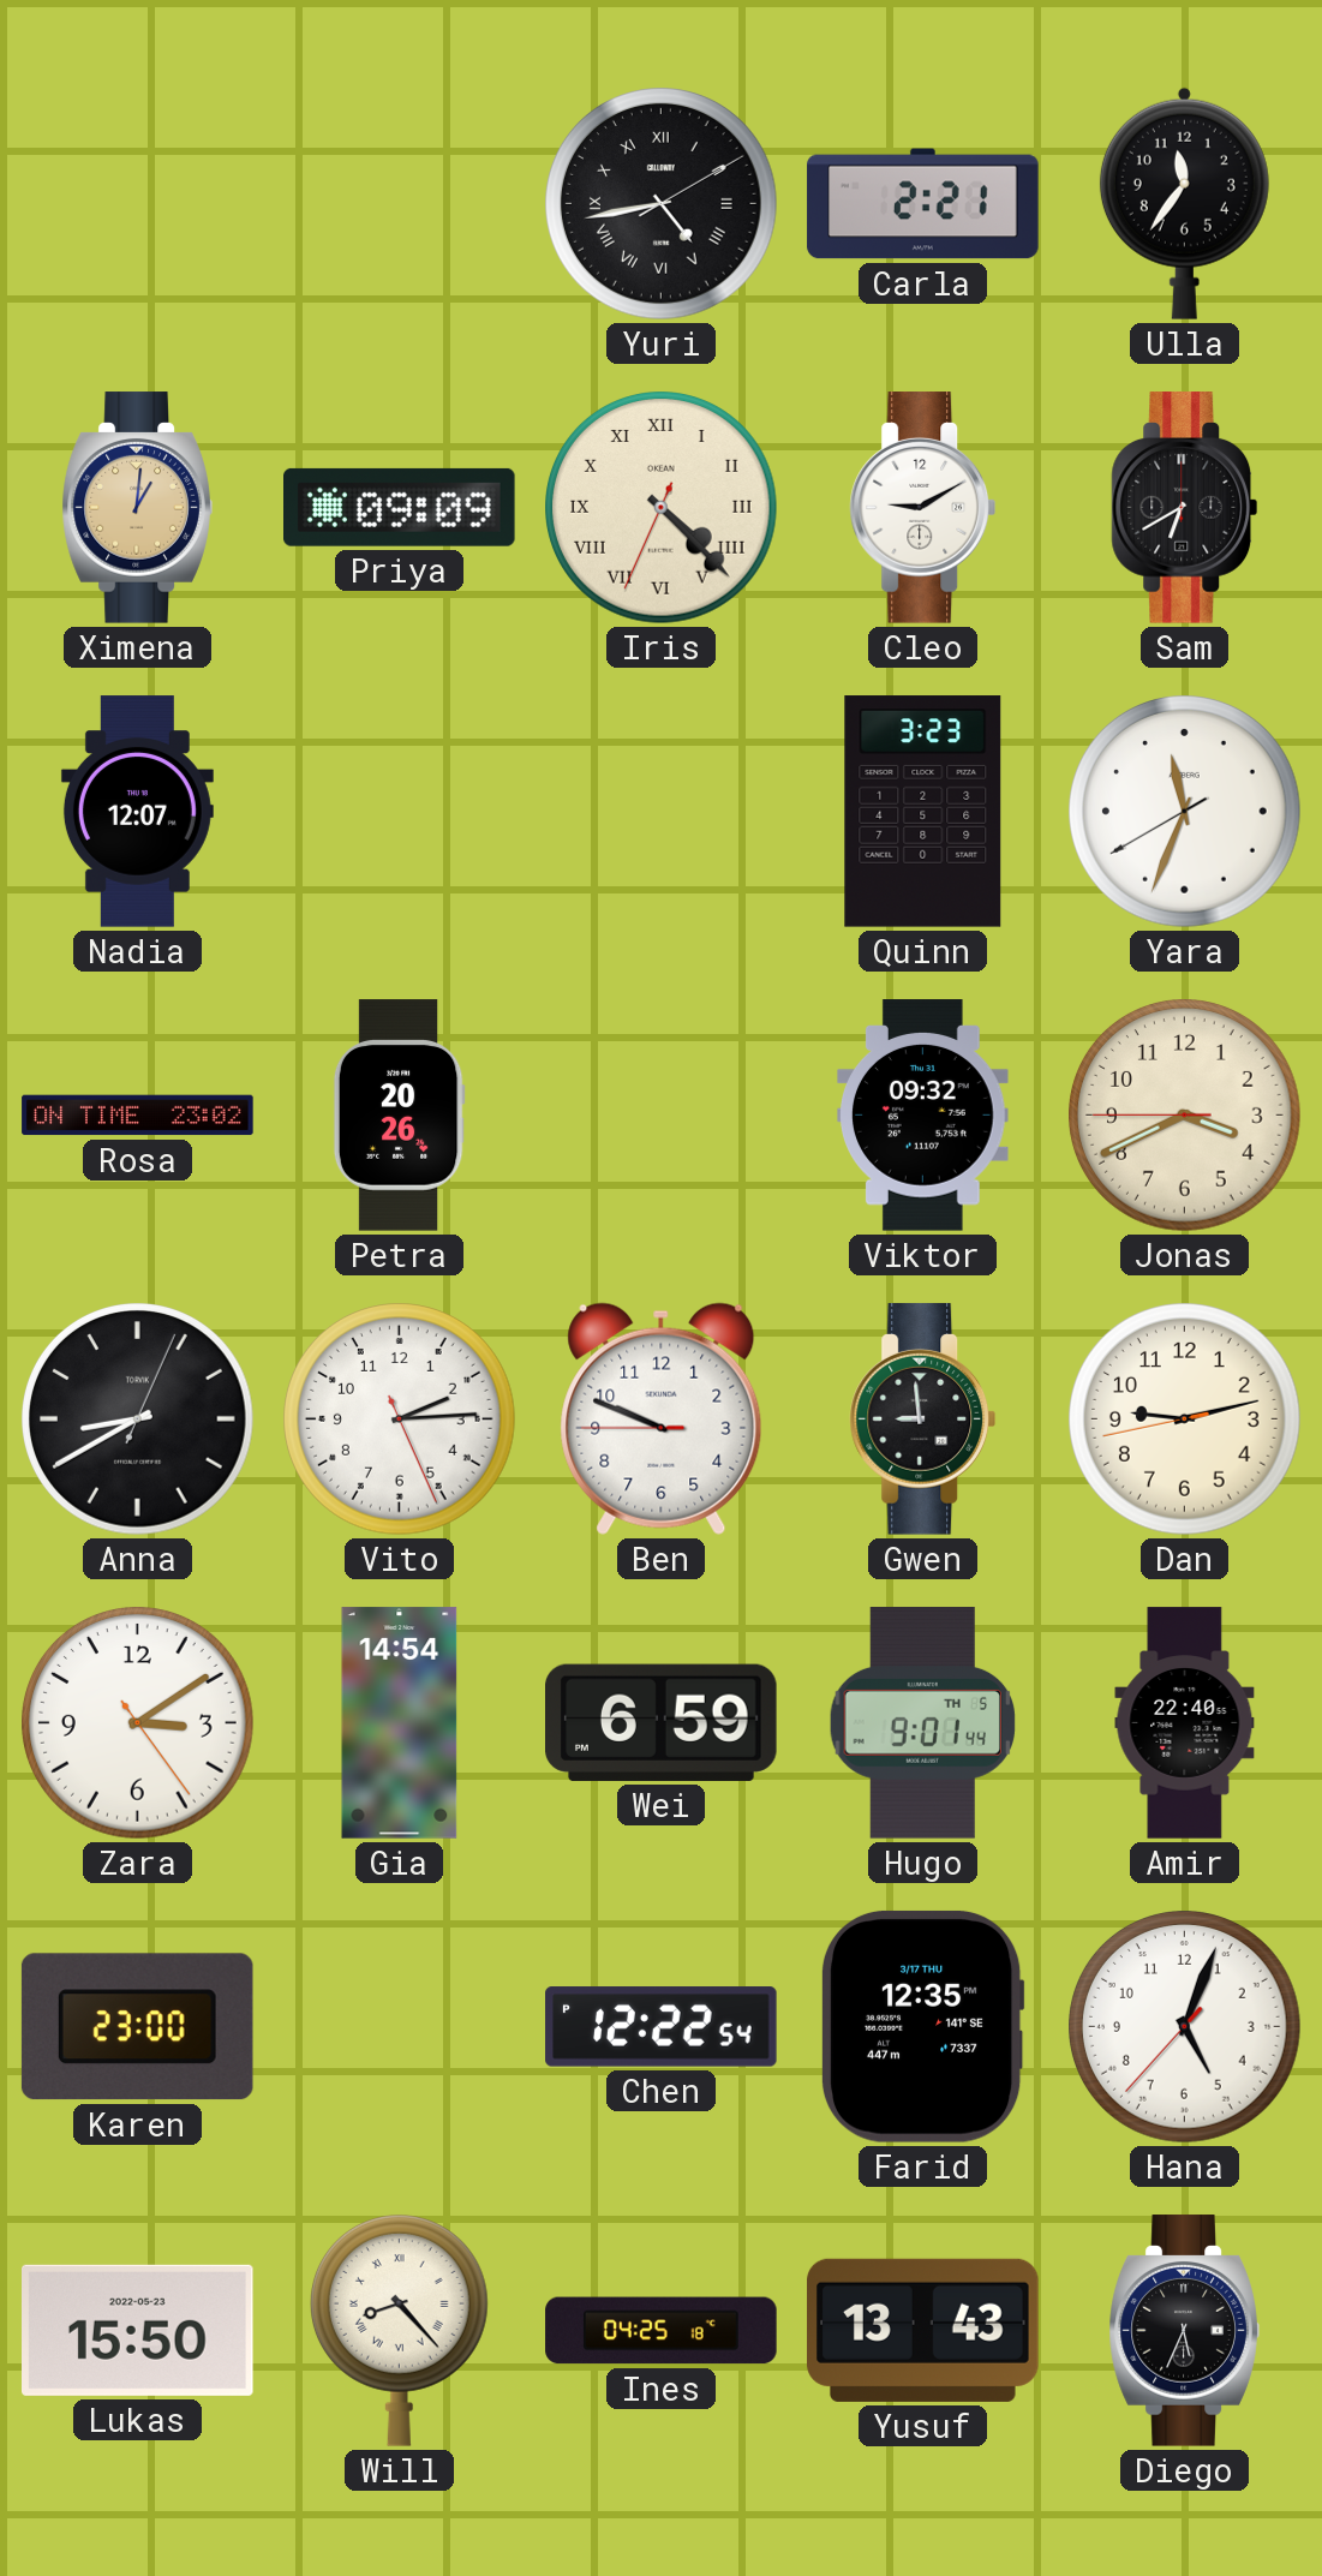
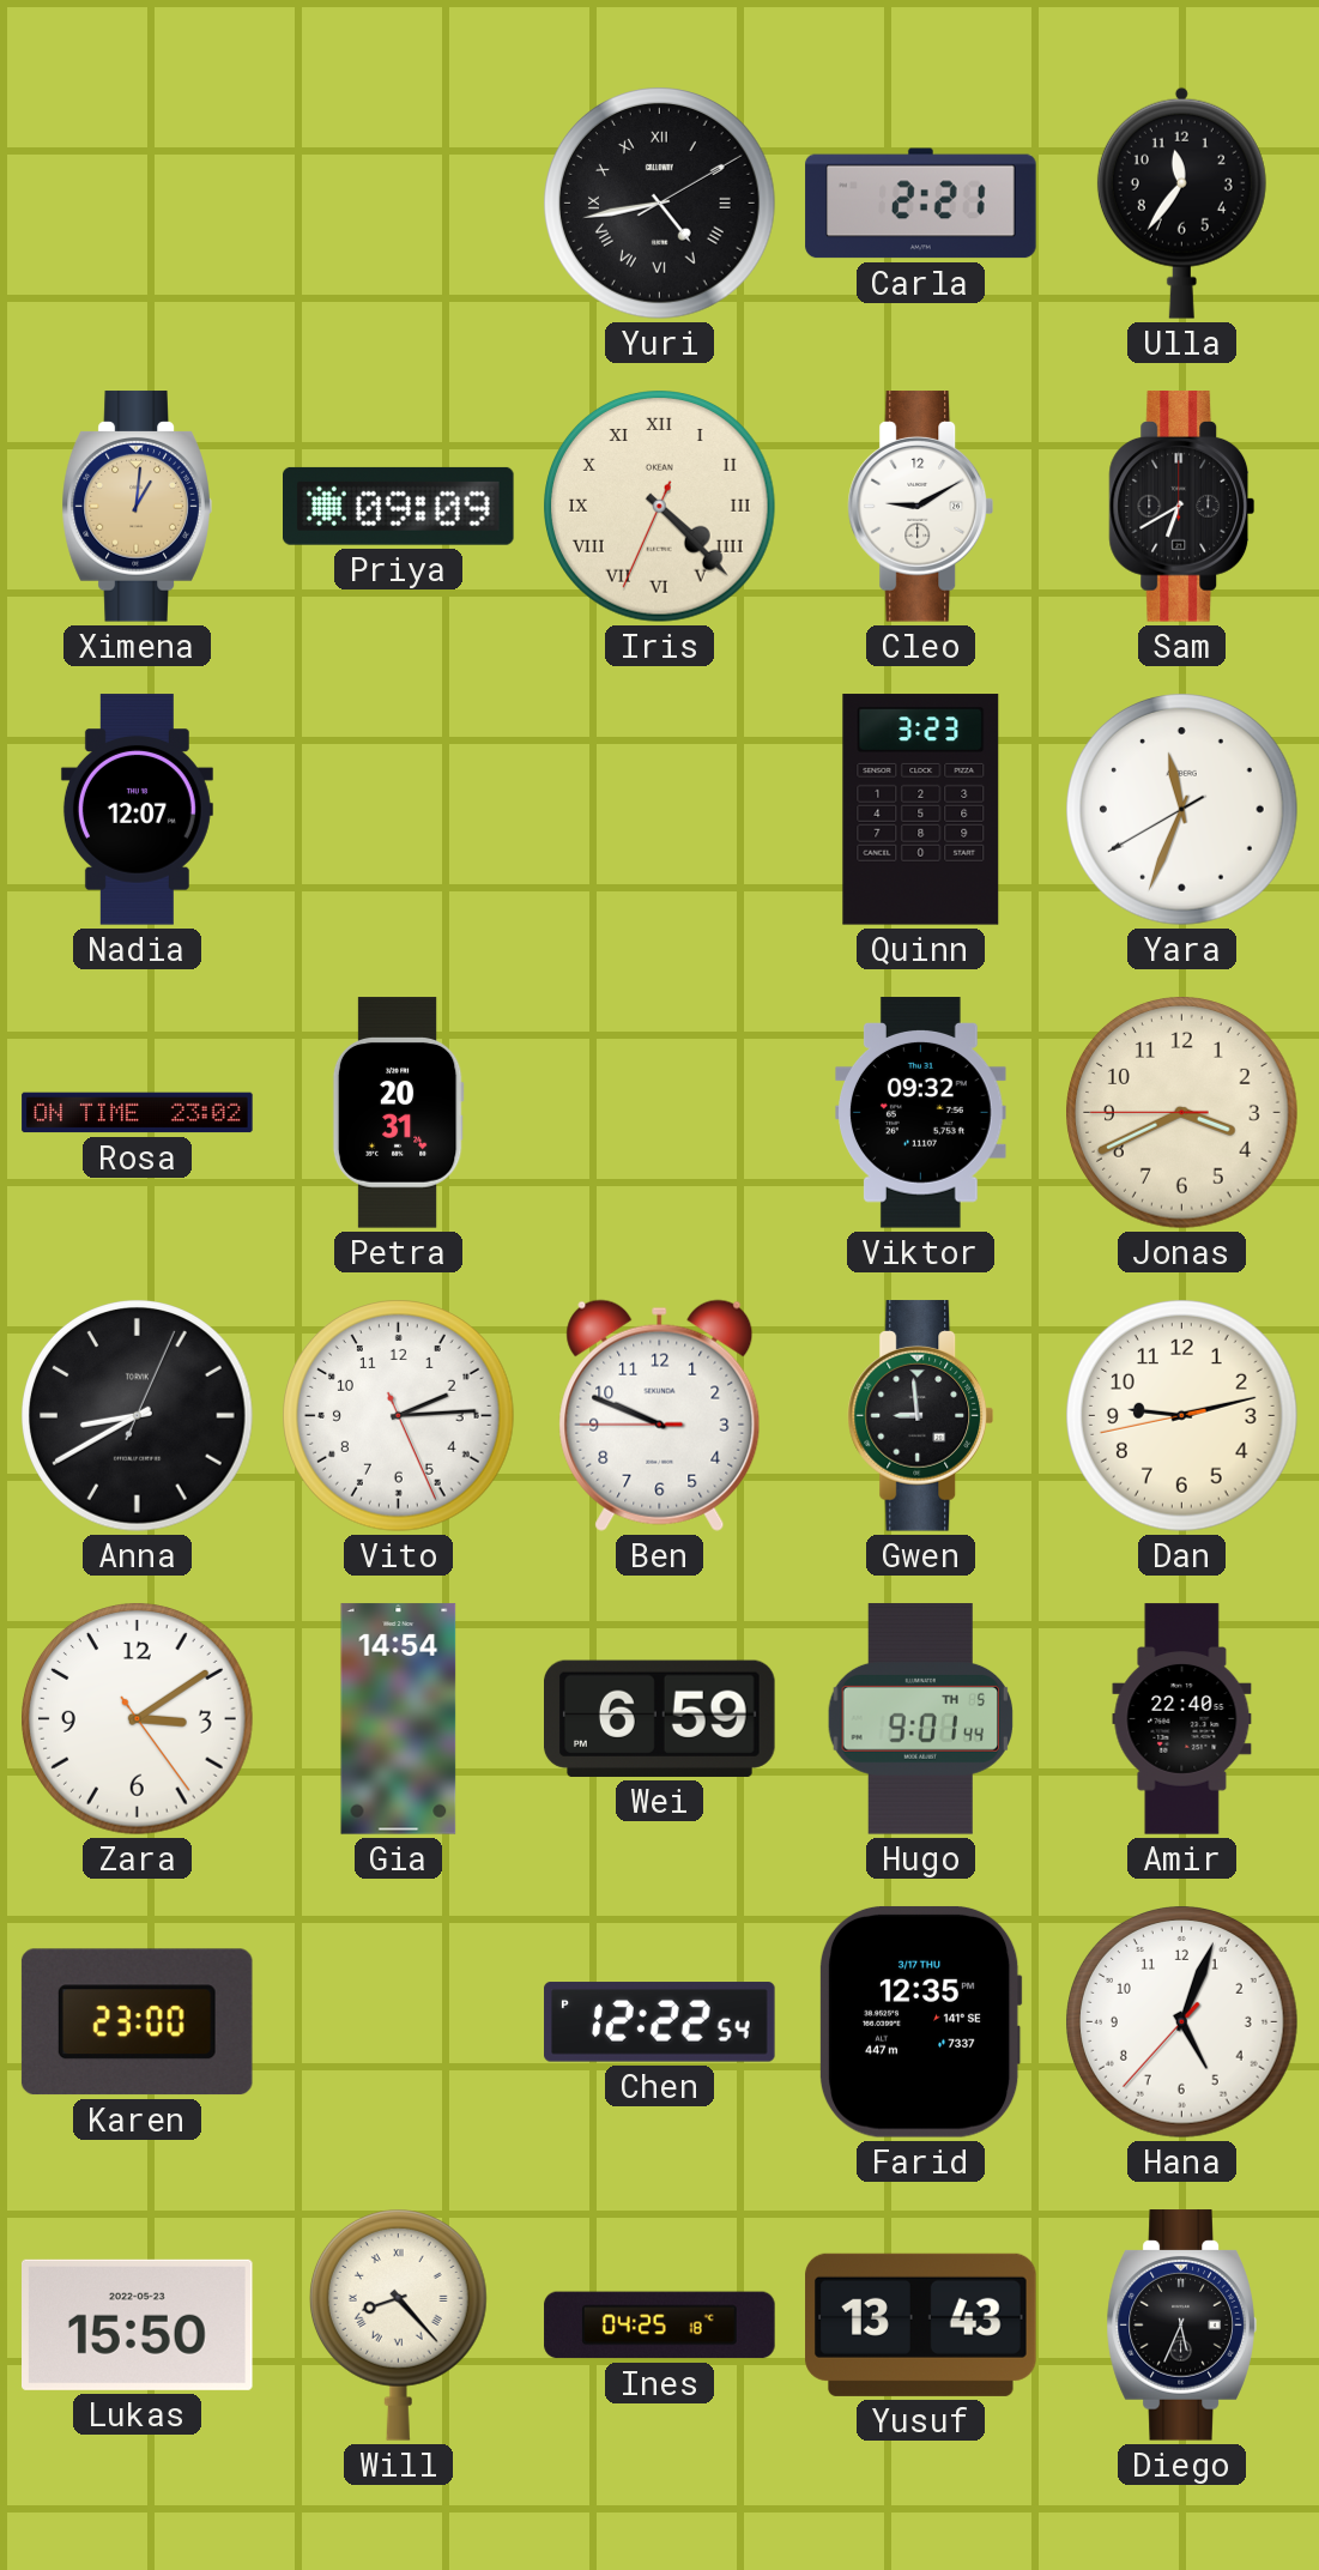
Petra: 20:26 -> 20:31 (398, 1113)
